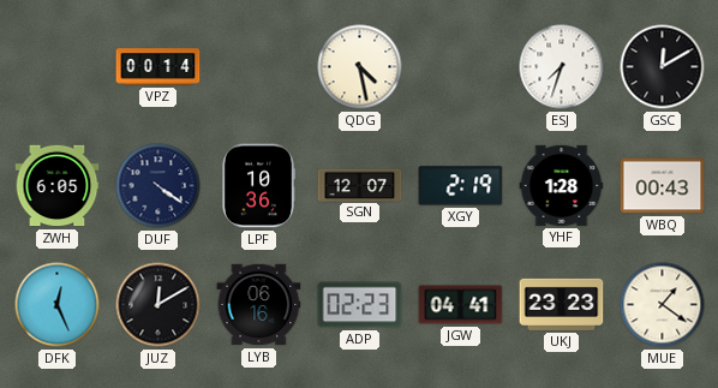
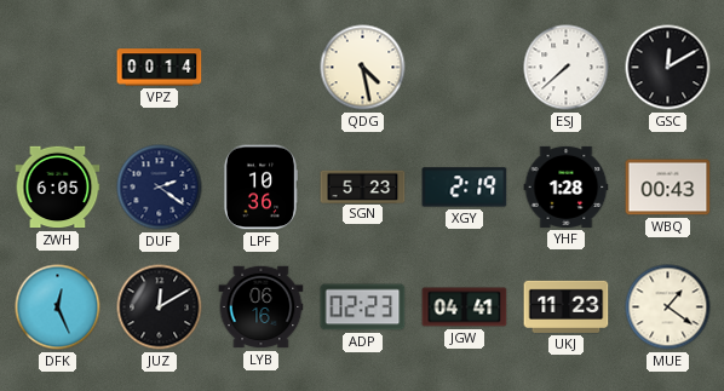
ESJ: 7:33 -> 7:38 (567, 68)
DUF: 4:21 -> 2:21 (160, 188)
SGN: 12:07 -> 5:23 (363, 186)
UKJ: 23:23 -> 11:23 (567, 306)
